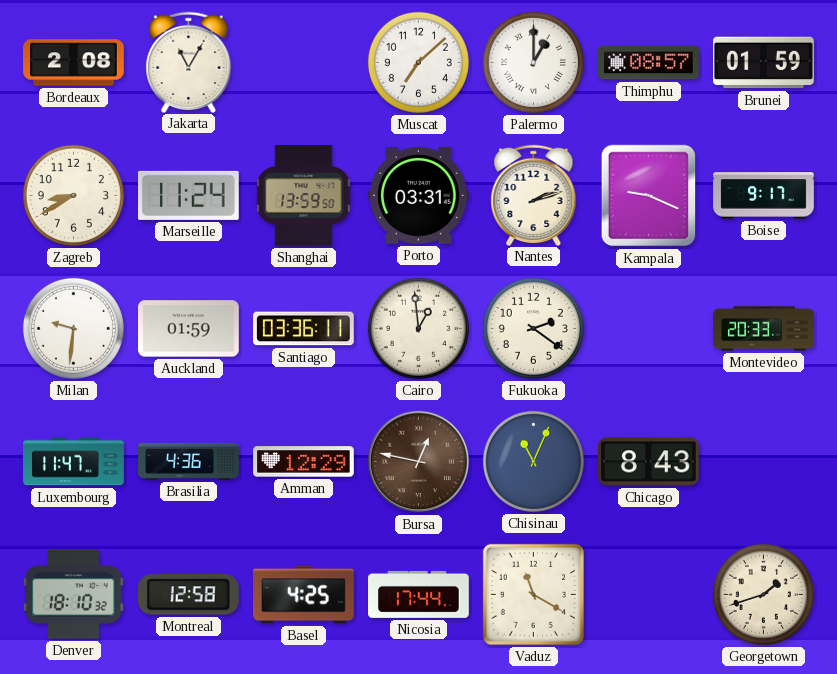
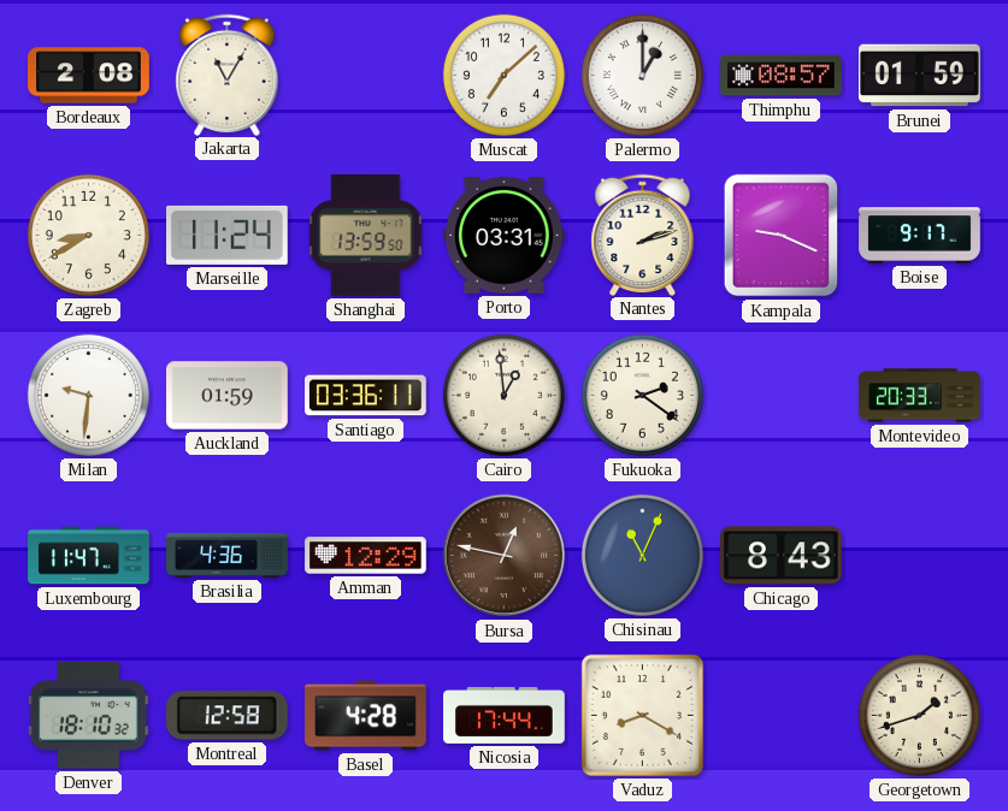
Basel: 4:25 -> 4:28 (366, 716)
Vaduz: 11:20 -> 8:20 (642, 715)
